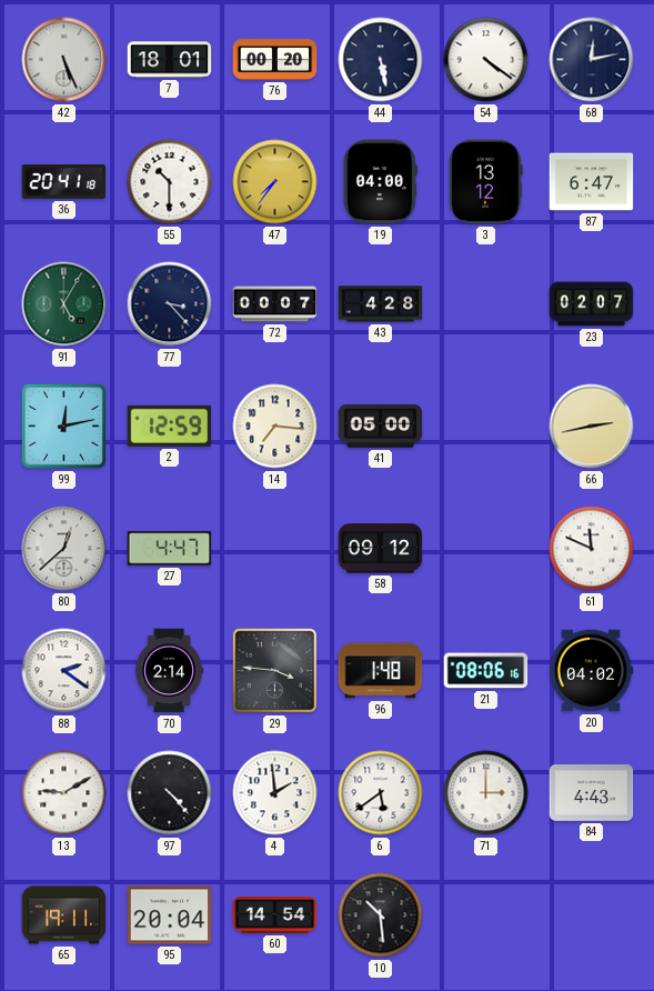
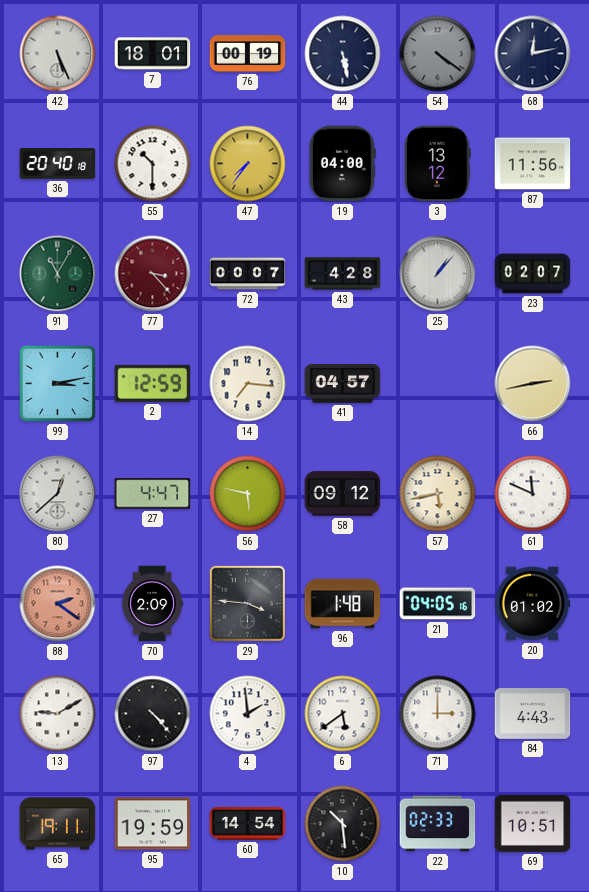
76: 00:20 -> 00:19 (248, 54)
54 dial: white -> grey (438, 54)
36: 20:41 -> 20:40 (58, 164)
87: 6:47 -> 11:56 (533, 164)
91: 5:05 -> 11:05 (58, 274)
77 dial: navy -> burgundy (153, 274)
25: none -> 1:07 (438, 274)
99: 12:13 -> 3:13 (57, 383)
41: 05:00 -> 04:57 (343, 384)
56: none -> 5:47 (248, 494)
57: none -> 5:43 (438, 494)
88 dial: white -> salmon (58, 604)
70: 2:14 -> 2:09 (153, 604)
21: 08:06 -> 04:05 (438, 604)
20: 04:02 -> 01:02 (532, 604)
95: 20:04 -> 19:59 (153, 824)
22: none -> 02:33 (438, 824)
69: none -> 10:51 (533, 823)
